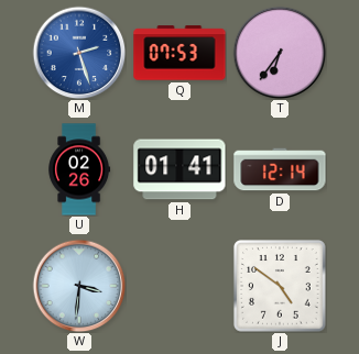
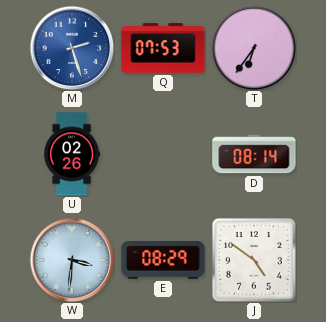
H: 01:41 -> none (179, 169)
D: 12:14 -> 08:14 (254, 154)
E: none -> 08:29 (163, 260)
